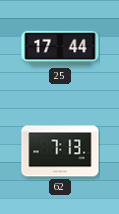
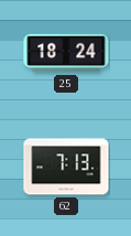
25: 17:44 -> 18:24 (66, 53)
